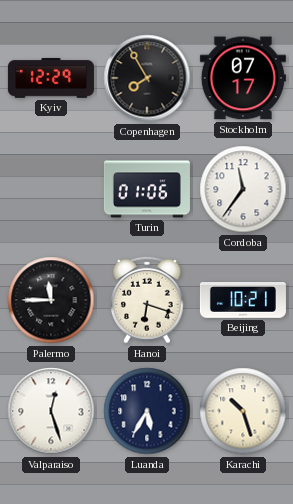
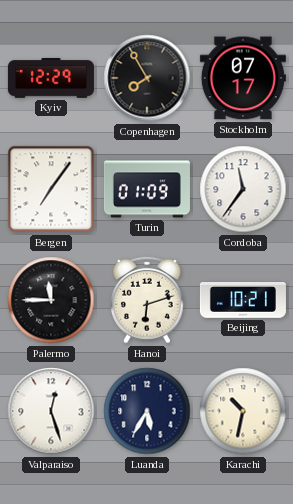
Bergen: none -> 7:06 (51, 189)
Turin: 01:06 -> 01:09 (147, 189)
Hanoi: 6:18 -> 6:12 (147, 300)
Karachi: 10:27 -> 10:32 (243, 411)
